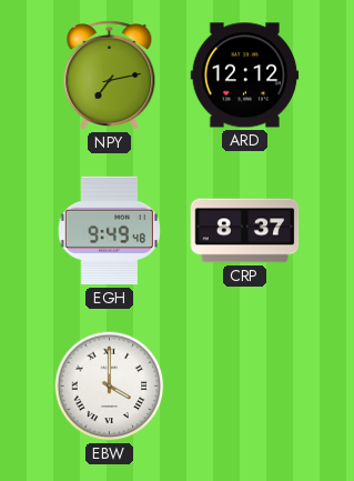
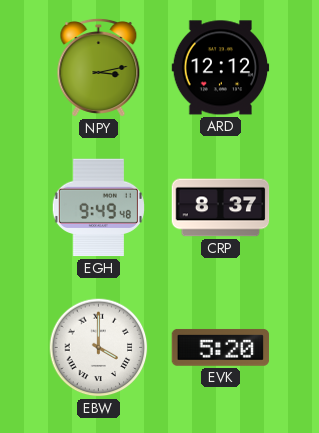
NPY: 7:13 -> 3:13 (99, 67)
EVK: none -> 5:20 (221, 348)
